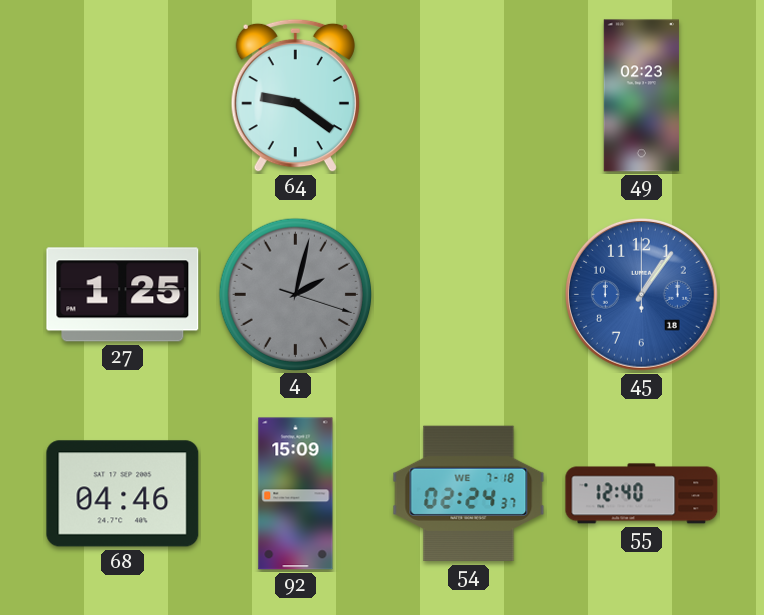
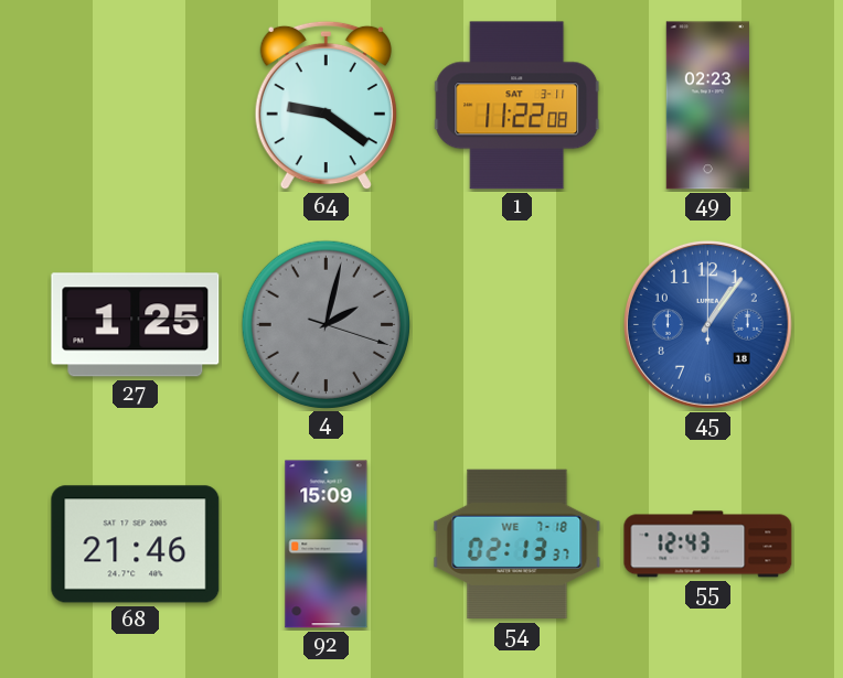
1: none -> 11:22 (517, 106)
68: 04:46 -> 21:46 (136, 545)
54: 02:24 -> 02:13 (517, 545)
55: 12:40 -> 12:43 (708, 545)
